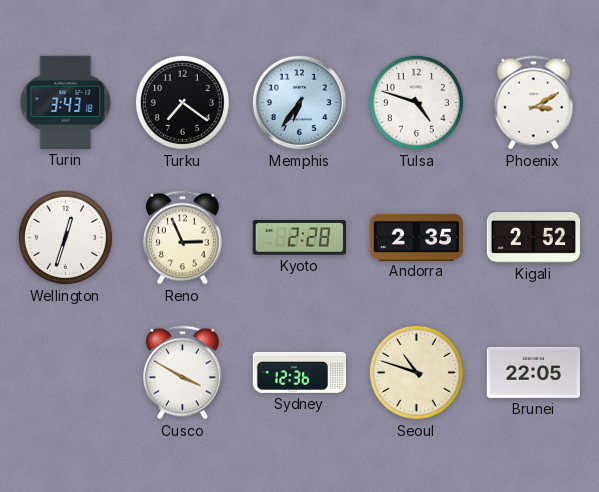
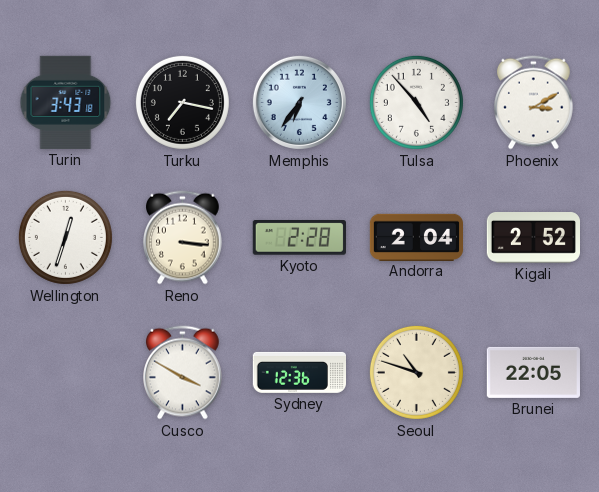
Turku: 7:21 -> 7:17 (182, 102)
Tulsa: 4:48 -> 4:53 (416, 102)
Reno: 2:56 -> 3:16 (183, 238)
Andorra: 2:35 -> 2:04 (416, 237)
